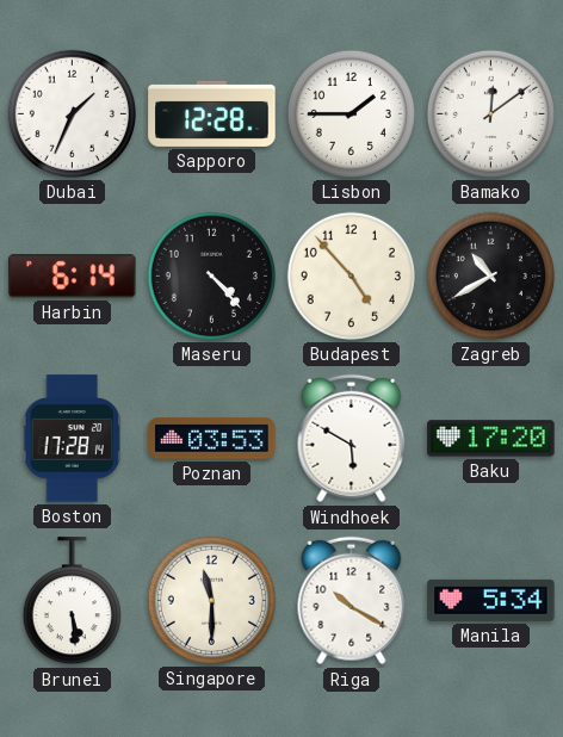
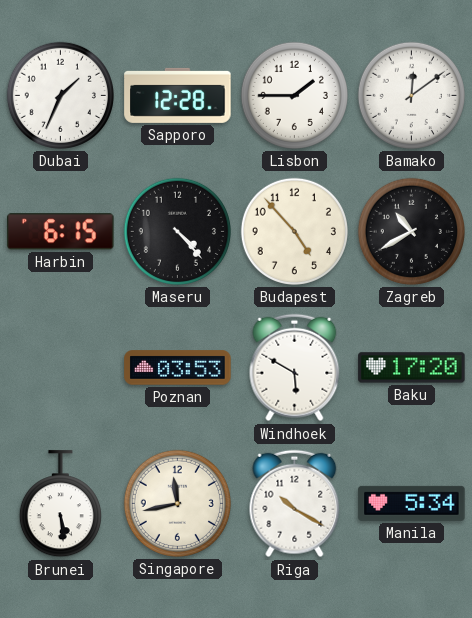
Harbin: 6:14 -> 6:15 (61, 232)
Boston: 17:28 -> none (72, 439)
Singapore: 11:30 -> 11:43 (177, 503)
